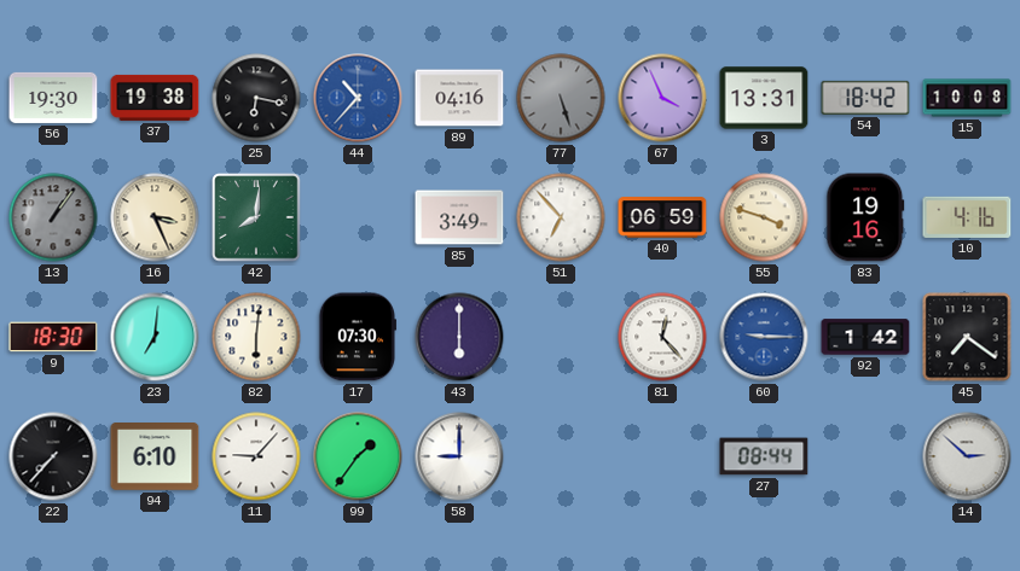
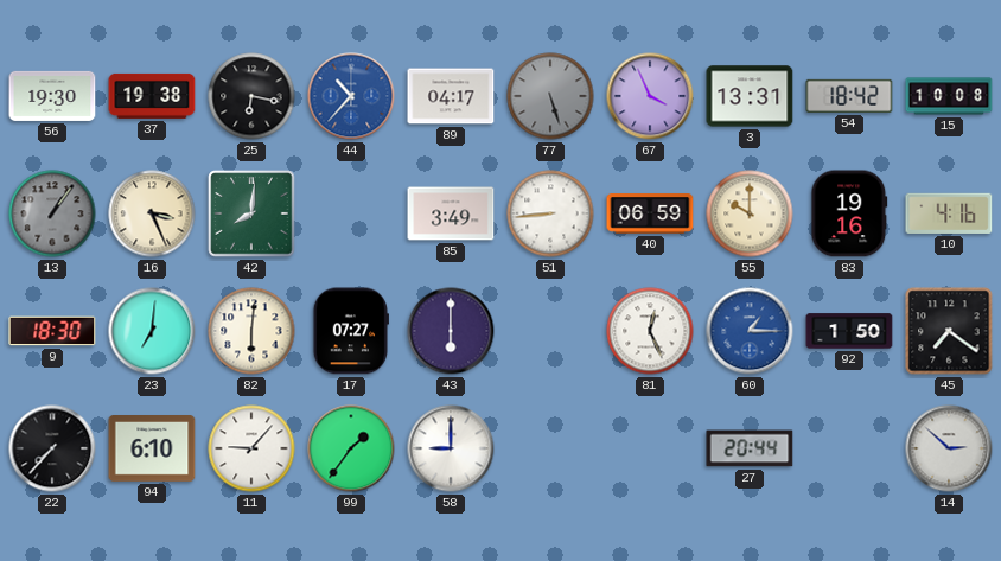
89: 04:16 -> 04:17 (451, 96)
51: 6:53 -> 8:44 (550, 213)
55: 3:48 -> 10:00 (750, 213)
17: 07:30 -> 07:27 (350, 331)
81: 12:23 -> 12:26 (650, 331)
60: 9:15 -> 1:15 (750, 331)
92: 1:42 -> 1:50 (849, 331)
27: 08:44 -> 20:44 (750, 448)
